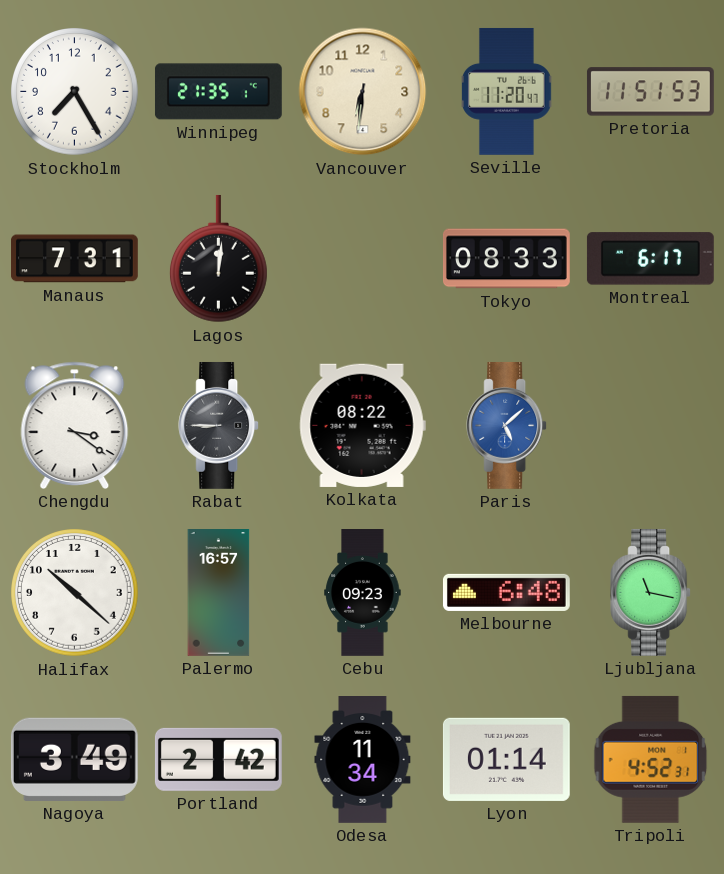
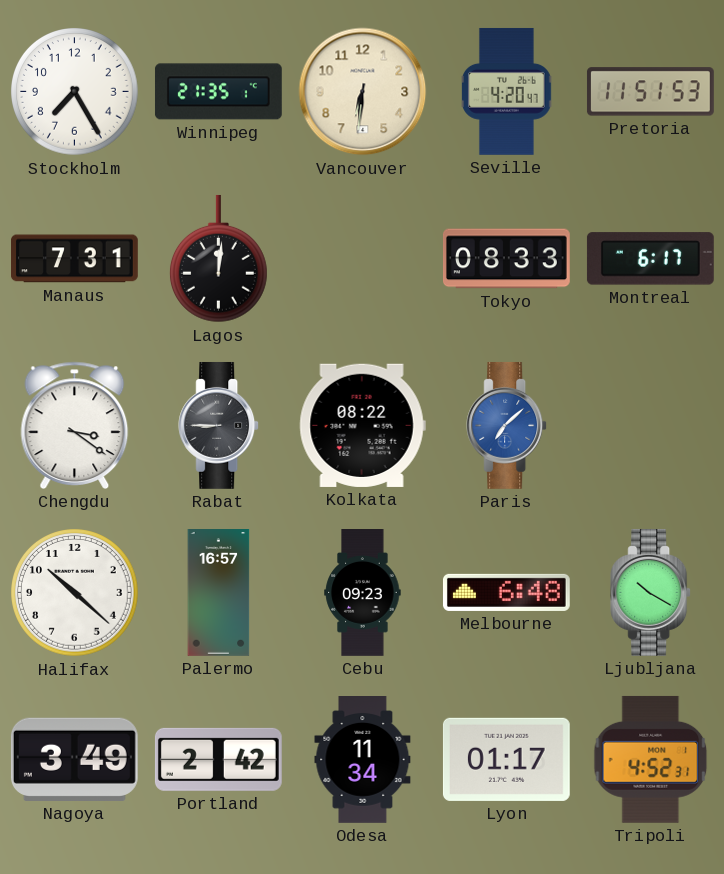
Seville: 11:20 -> 4:20 (507, 91)
Paris: 5:08 -> 7:08 (507, 425)
Ljubljana: 11:17 -> 10:20 (651, 592)
Lyon: 01:14 -> 01:17 (506, 759)
